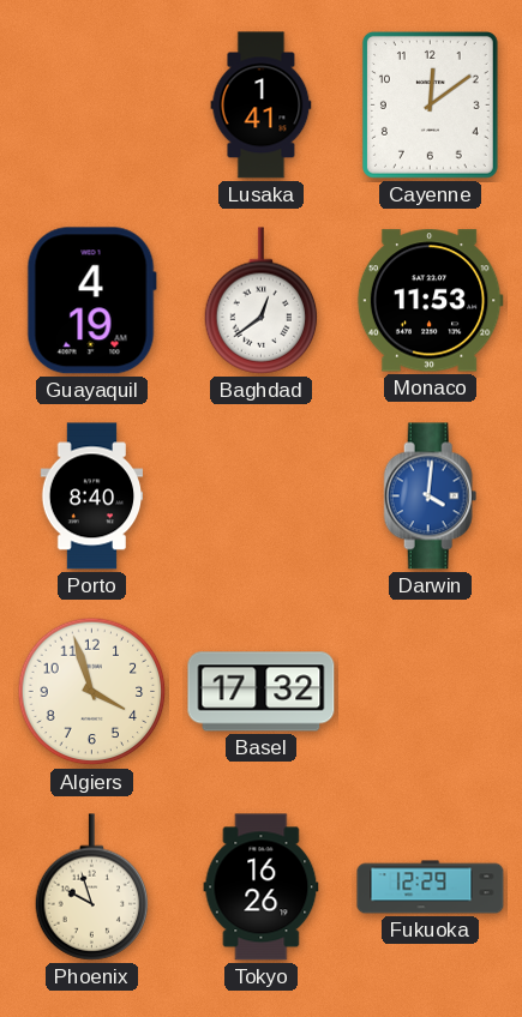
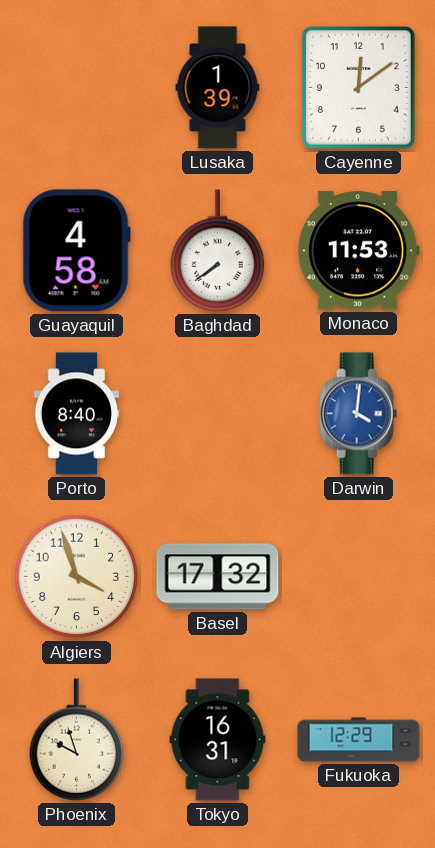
Lusaka: 1:41 -> 1:39 (218, 88)
Guayaquil: 4:19 -> 4:58 (76, 251)
Baghdad: 12:39 -> 7:39 (218, 251)
Tokyo: 16:26 -> 16:31 (218, 740)
